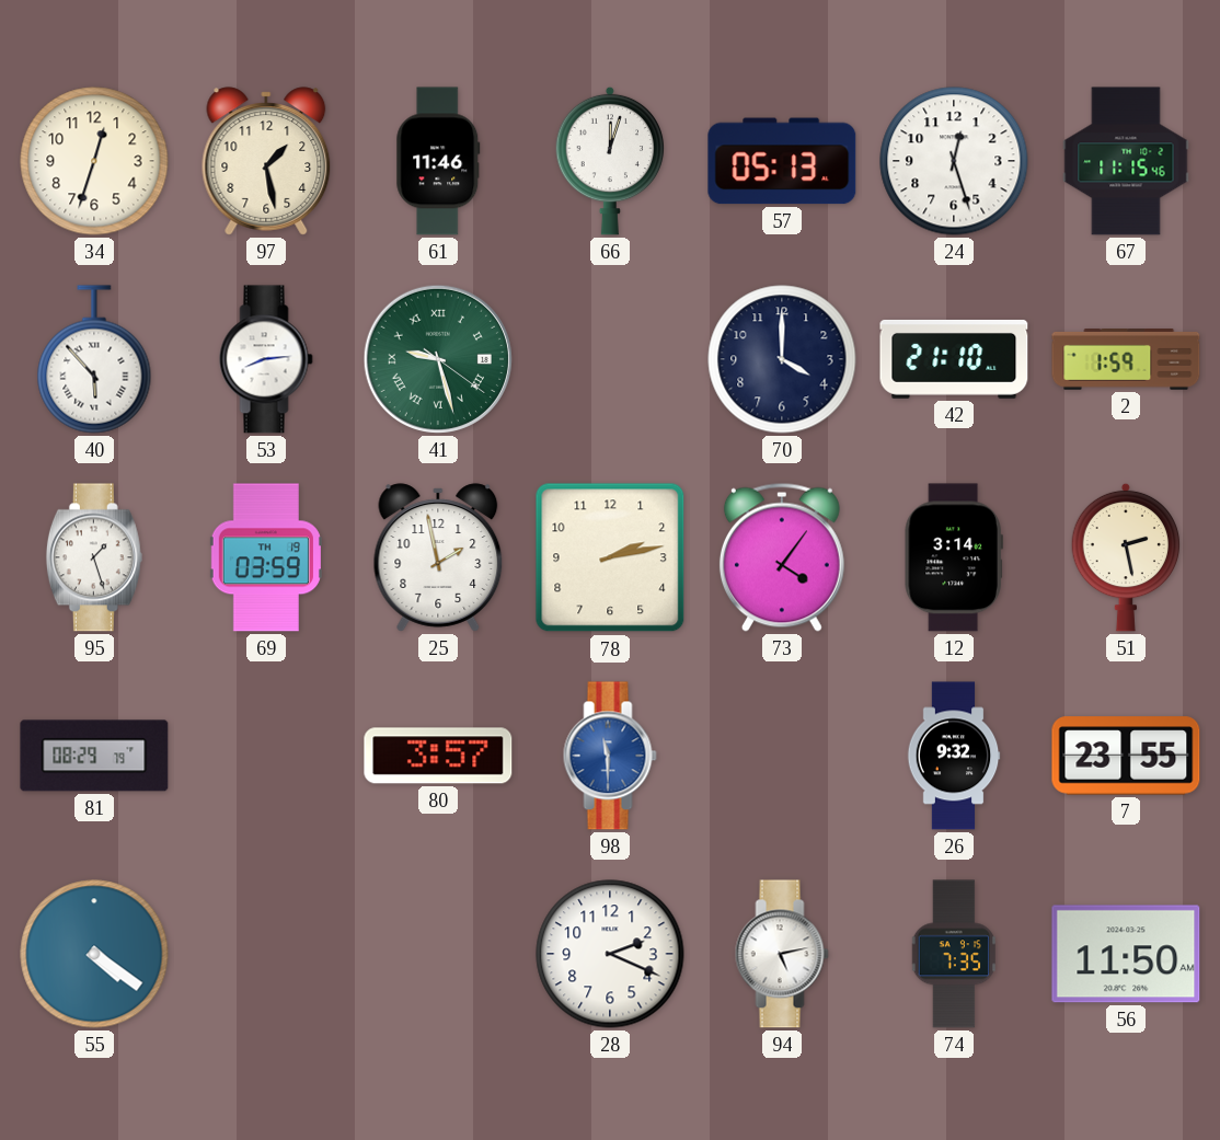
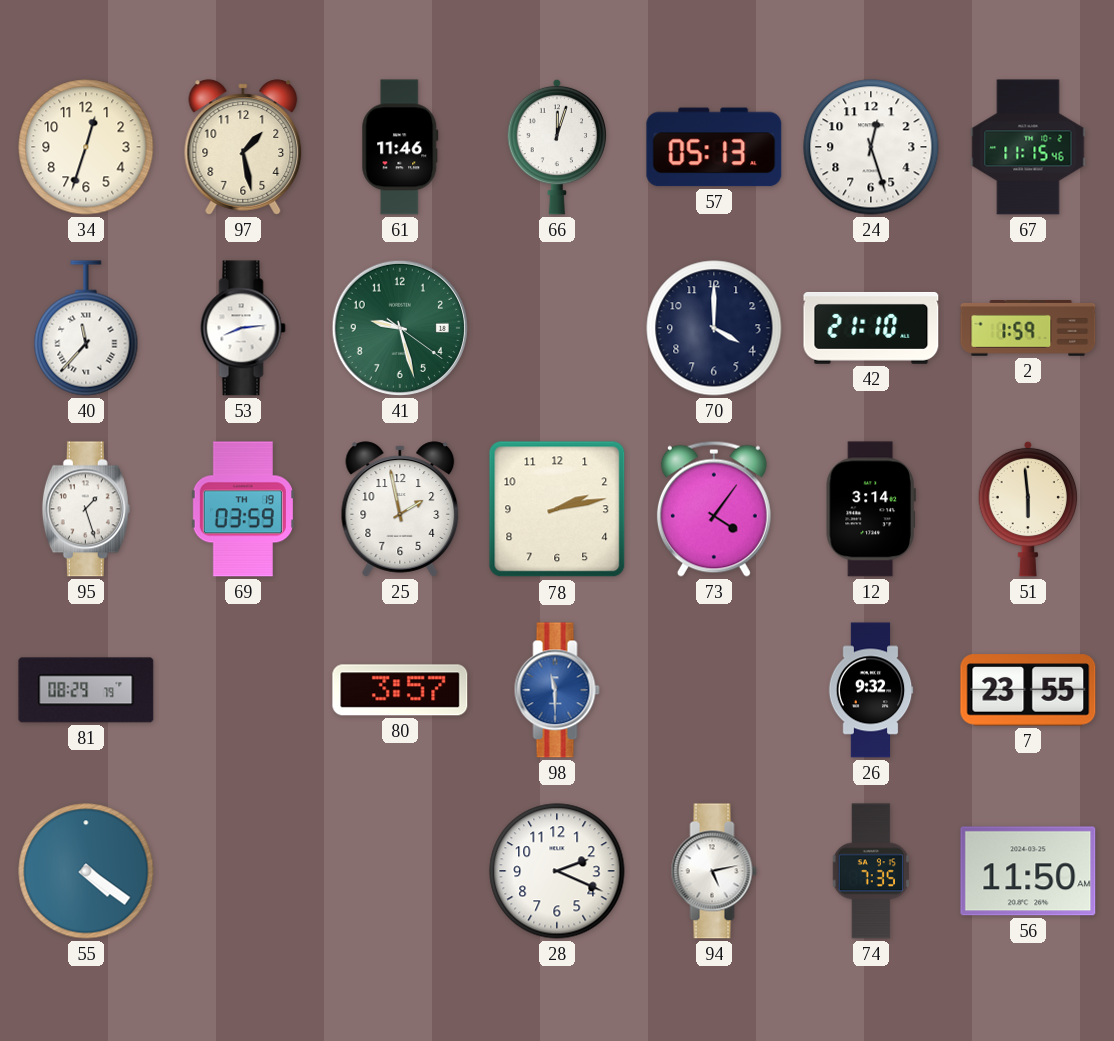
40: 5:53 -> 11:37 (86, 328)
41 numerals: Roman -> Arabic (400, 328)
51: 2:28 -> 5:59 (1028, 509)
